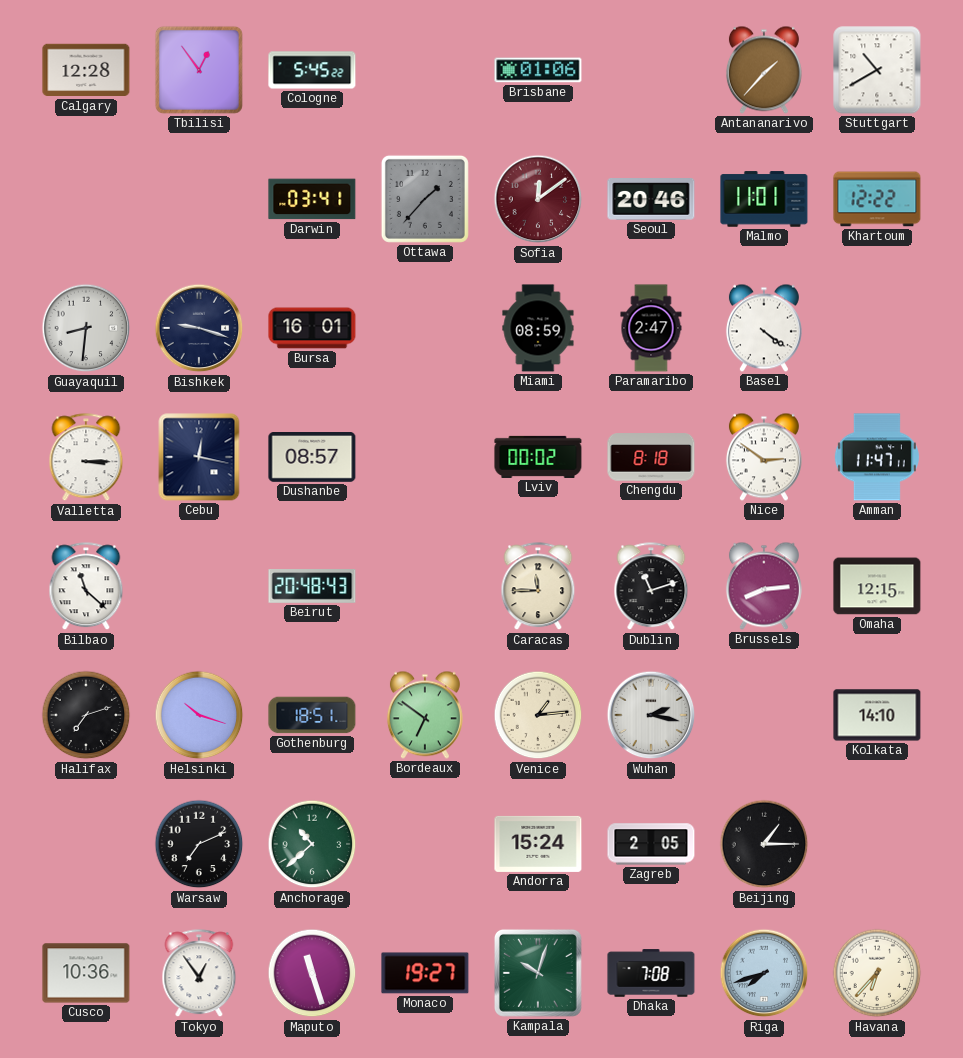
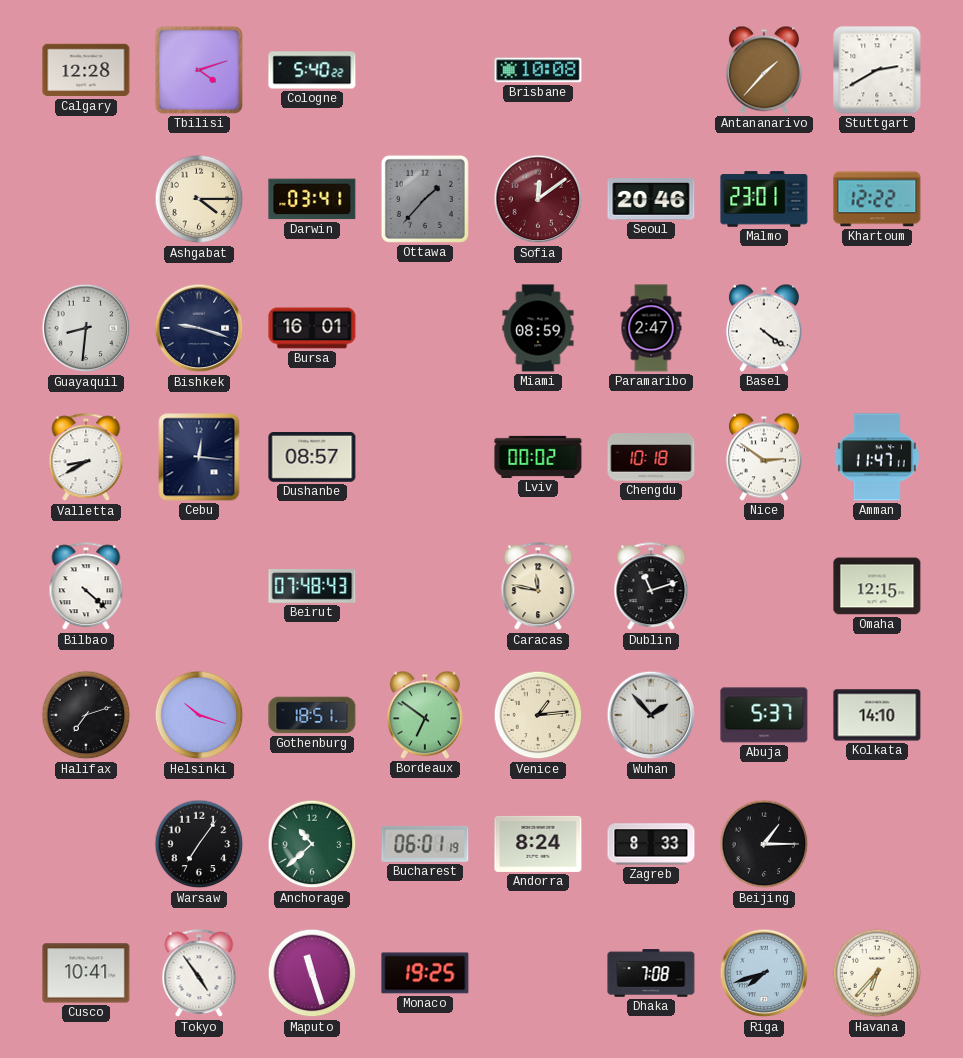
Tbilisi: 12:54 -> 4:12 (199, 70)
Cologne: 5:45 -> 5:40 (312, 70)
Brisbane: 01:06 -> 10:08 (538, 70)
Stuttgart: 10:40 -> 2:40 (877, 70)
Ashgabat: none -> 4:15 (199, 199)
Malmo: 11:01 -> 23:01 (764, 199)
Valletta: 3:15 -> 8:40 (86, 458)
Cebu: 12:17 -> 12:16 (199, 457)
Chengdu: 8:18 -> 10:18 (651, 457)
Bilbao: 11:22 -> 4:22 (86, 587)
Beirut: 20:48 -> 07:48 (312, 586)
Caracas: 11:45 -> 11:47 (538, 587)
Brussels: 8:14 -> none (764, 586)
Wuhan: 2:17 -> 1:53 (651, 715)
Abuja: none -> 5:37 (764, 715)
Warsaw: 7:11 -> 7:06 (199, 844)
Bucharest: none -> 06:01 (425, 844)
Andorra: 15:24 -> 8:24 (538, 844)
Zagreb: 2:05 -> 8:33 (651, 844)
Cusco: 10:36 -> 10:41 (86, 973)
Tokyo: 12:54 -> 4:54 (199, 974)
Monaco: 19:27 -> 19:25 (425, 973)
Kampala: 10:03 -> none (538, 973)
